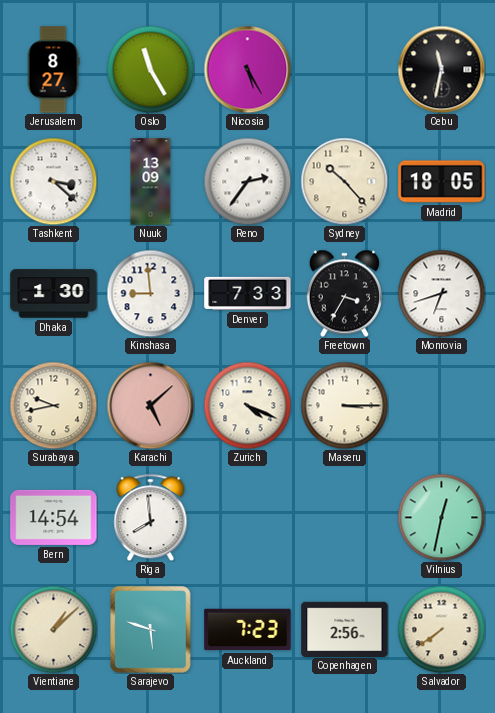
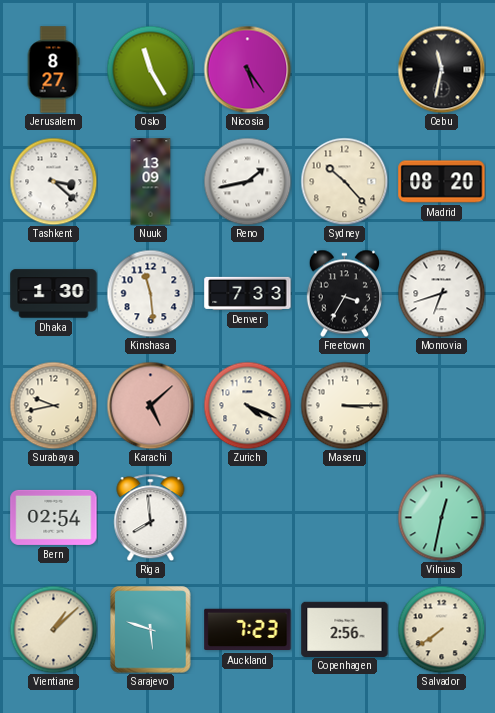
Nicosia: 5:25 -> 5:24 (247, 69)
Reno: 2:36 -> 1:43 (247, 181)
Madrid: 18:05 -> 08:20 (442, 182)
Kinshasa: 8:59 -> 11:29 (150, 293)
Bern: 14:54 -> 02:54 (54, 517)
